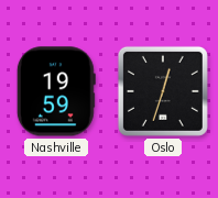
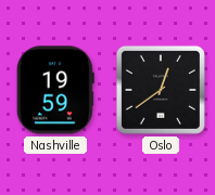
Oslo: 12:33 -> 12:39 (161, 90)
